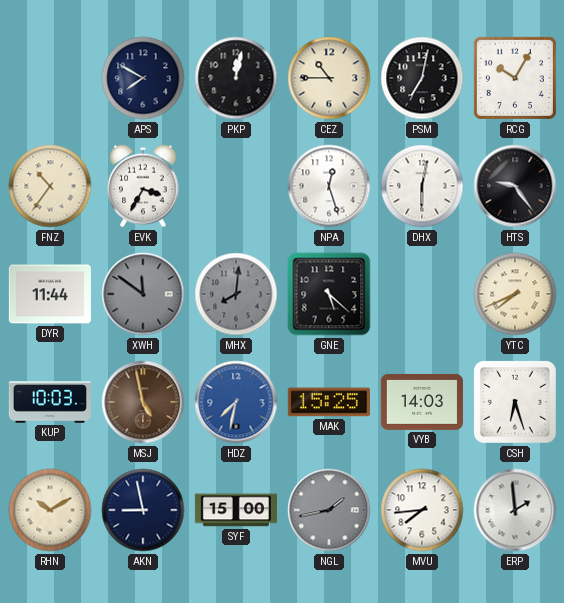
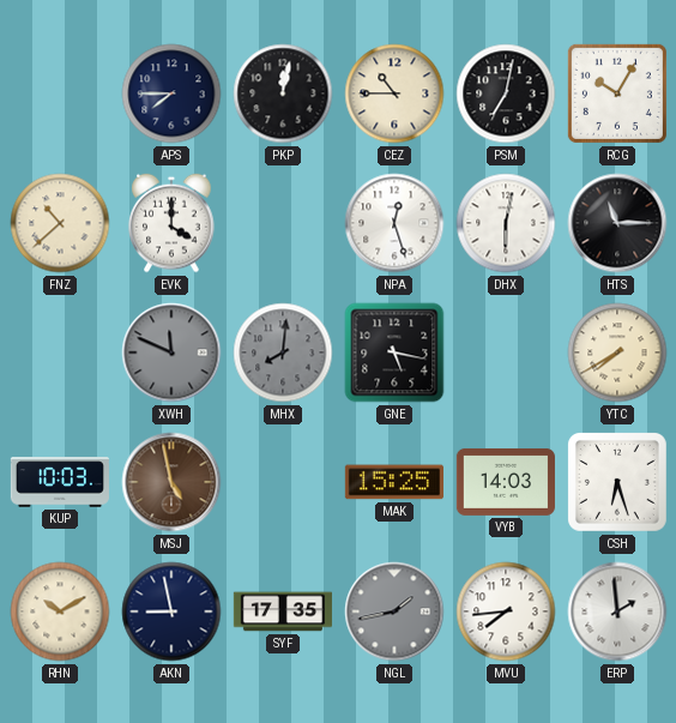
APS: 7:50 -> 7:45 (171, 94)
FNZ: 10:36 -> 10:38 (60, 223)
EVK: 3:35 -> 4:00 (171, 223)
HTS: 9:24 -> 11:15 (617, 223)
DYR: 11:44 -> none (50, 294)
XWH: 11:51 -> 11:49 (171, 353)
GNE: 5:22 -> 5:17 (394, 353)
YTC: 7:41 -> 7:40 (617, 353)
HDZ: 7:32 -> none (236, 402)
SYF: 15:00 -> 17:35 (283, 611)
